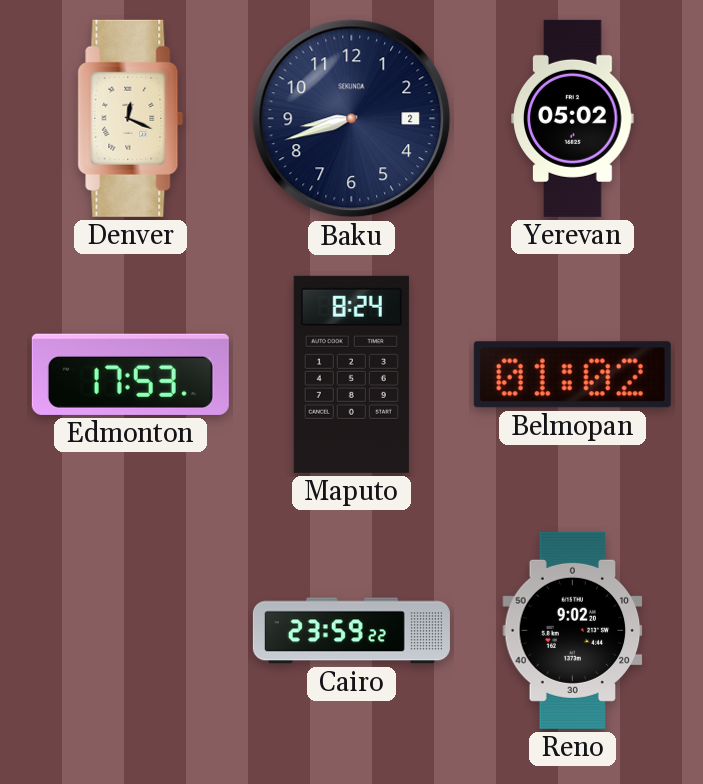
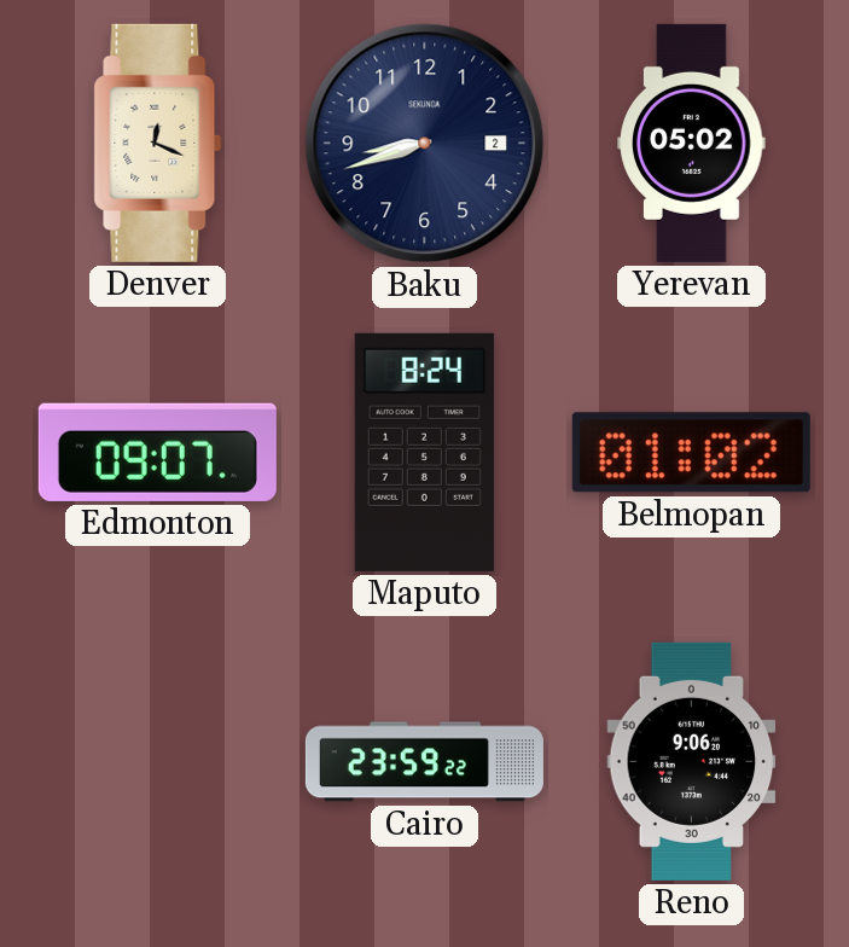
Edmonton: 17:53 -> 09:07 (157, 452)
Reno: 9:02 -> 9:06 (692, 761)
